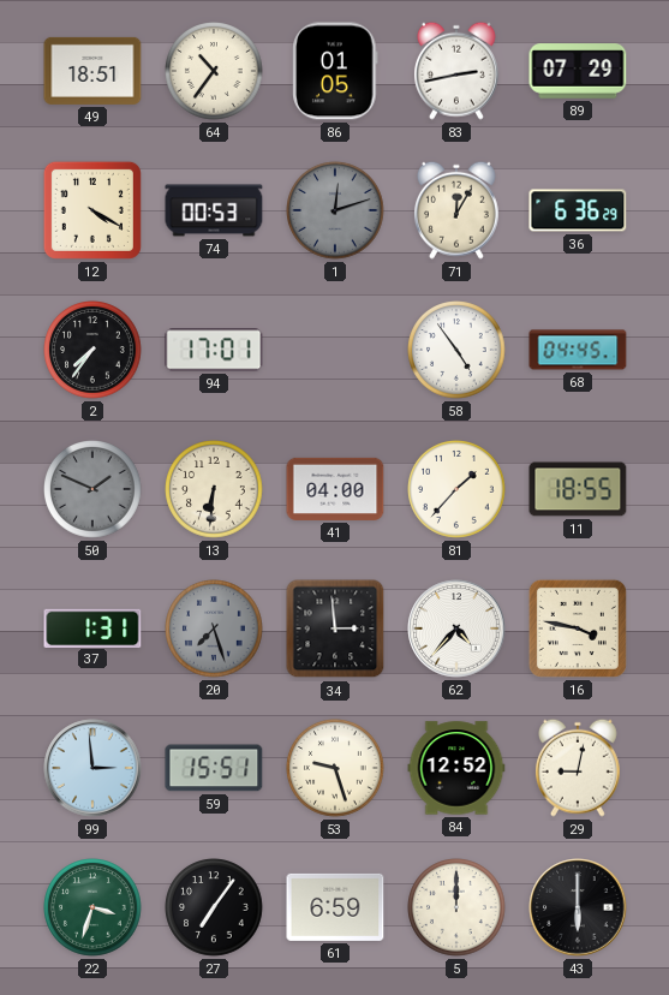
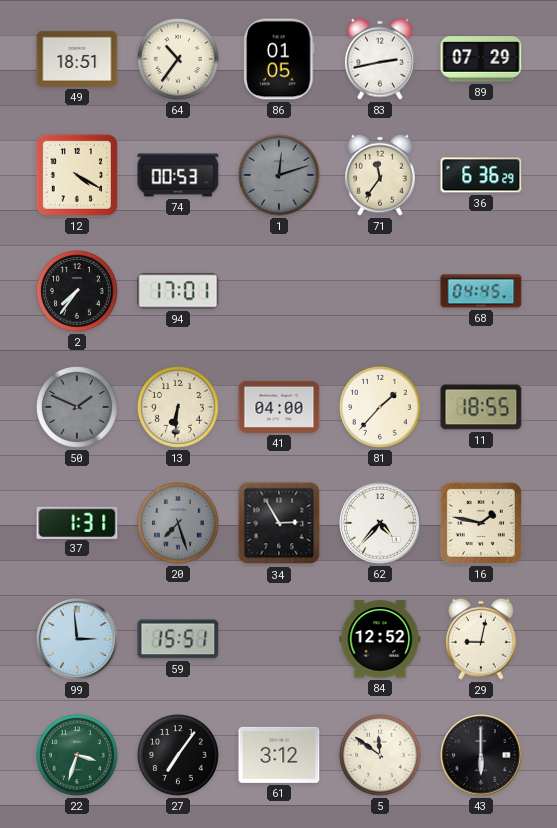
71: 12:05 -> 11:36 (380, 175)
58: 4:54 -> none (458, 351)
34: 2:59 -> 2:55 (279, 523)
16: 3:47 -> 1:47 (481, 523)
53: 9:27 -> none (336, 769)
61: 6:59 -> 3:12 (279, 755)
5: 12:00 -> 11:51 (381, 756)
